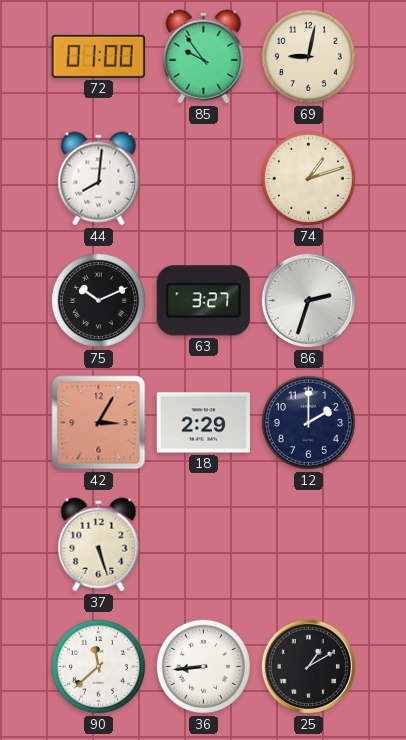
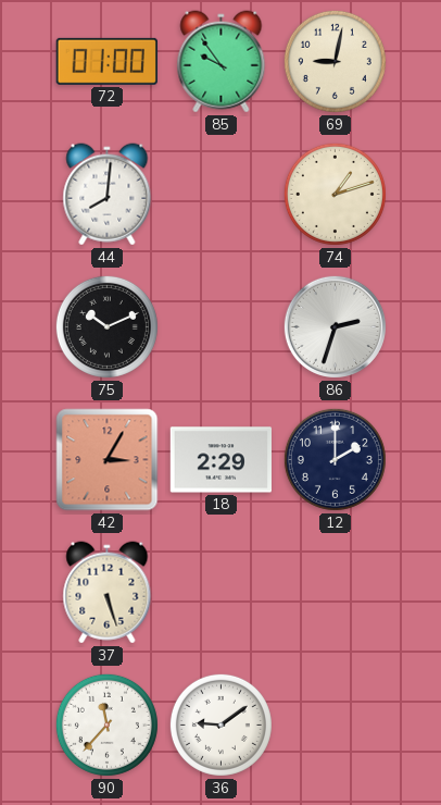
63: 3:27 -> none (203, 301)
90: 11:38 -> 11:37 (106, 725)
36: 8:44 -> 9:09 (220, 725)
25: 1:10 -> none (308, 666)
